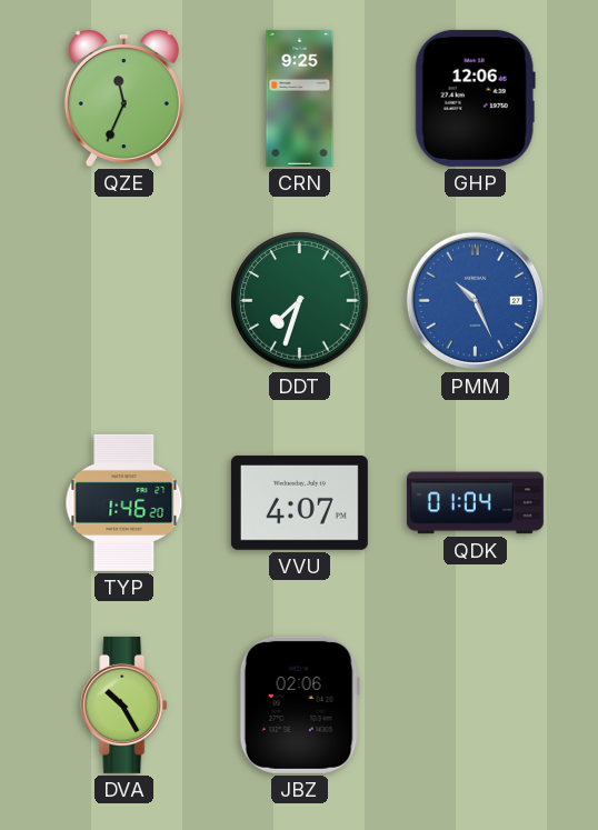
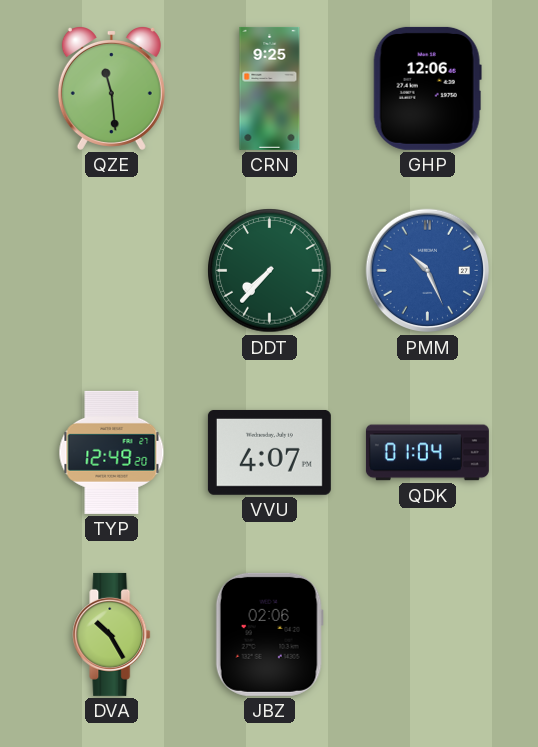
QZE: 11:34 -> 11:29 (111, 89)
DDT: 7:33 -> 7:37 (270, 271)
TYP: 1:46 -> 12:49 (112, 452)
